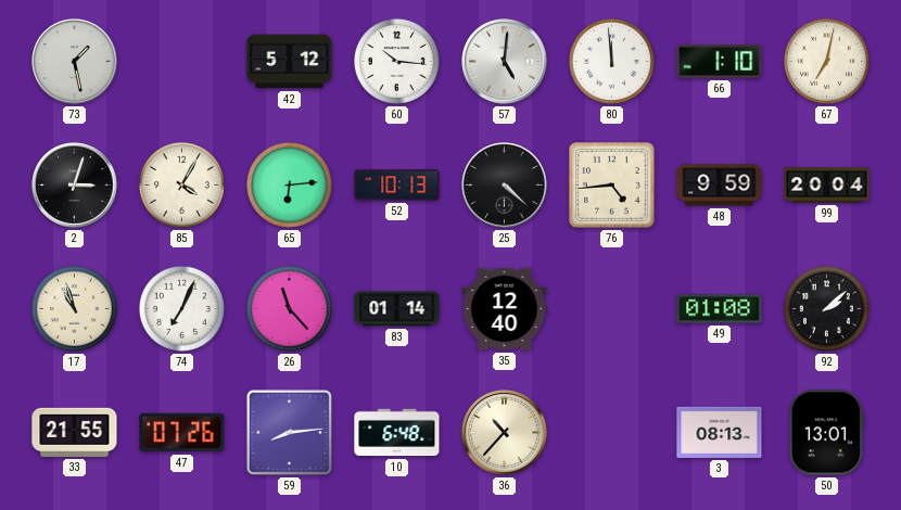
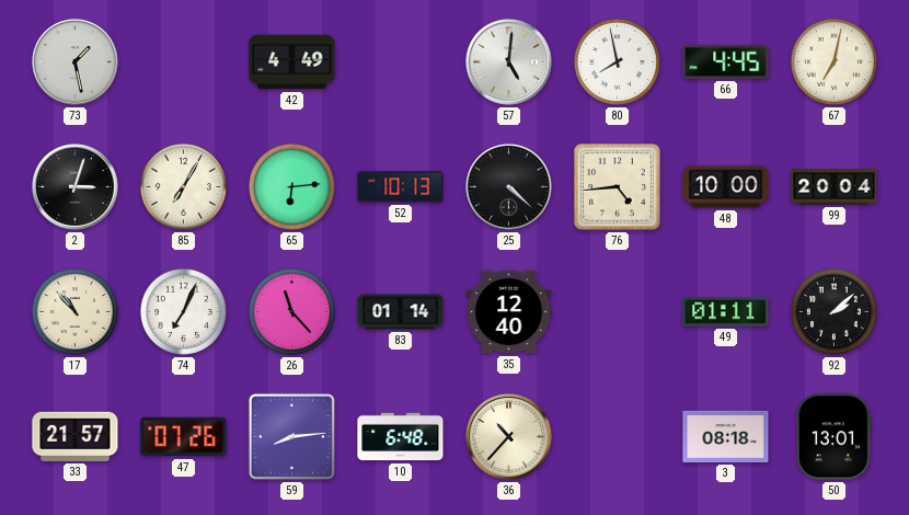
42: 5:12 -> 4:49 (292, 62)
60: 10:16 -> none (396, 61)
80: 11:59 -> 7:58 (617, 61)
66: 1:10 -> 4:45 (726, 62)
85: 4:05 -> 7:05 (183, 186)
48: 9:59 -> 10:00 (726, 187)
17: 10:57 -> 10:53 (74, 311)
49: 01:08 -> 01:11 (726, 312)
33: 21:55 -> 21:57 (76, 436)
3: 08:13 -> 08:18 (726, 436)
